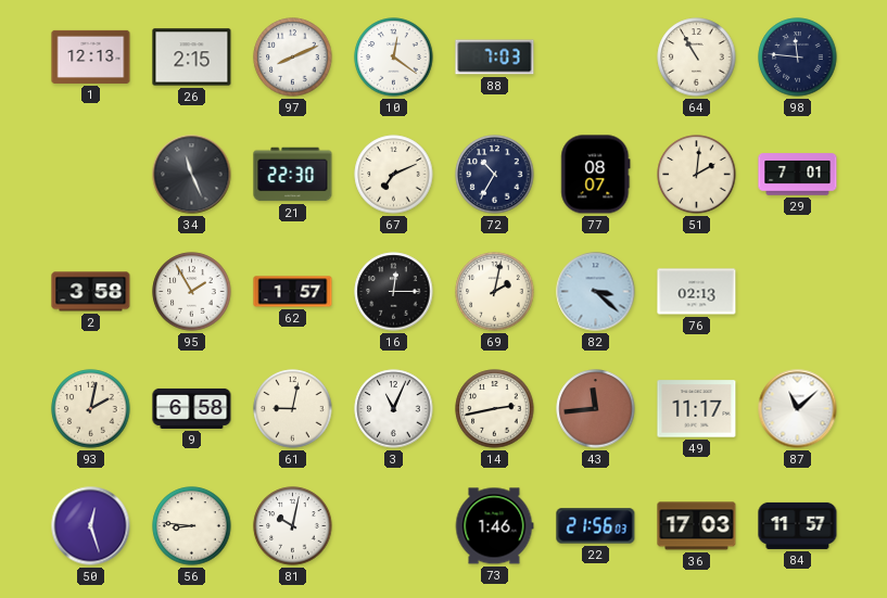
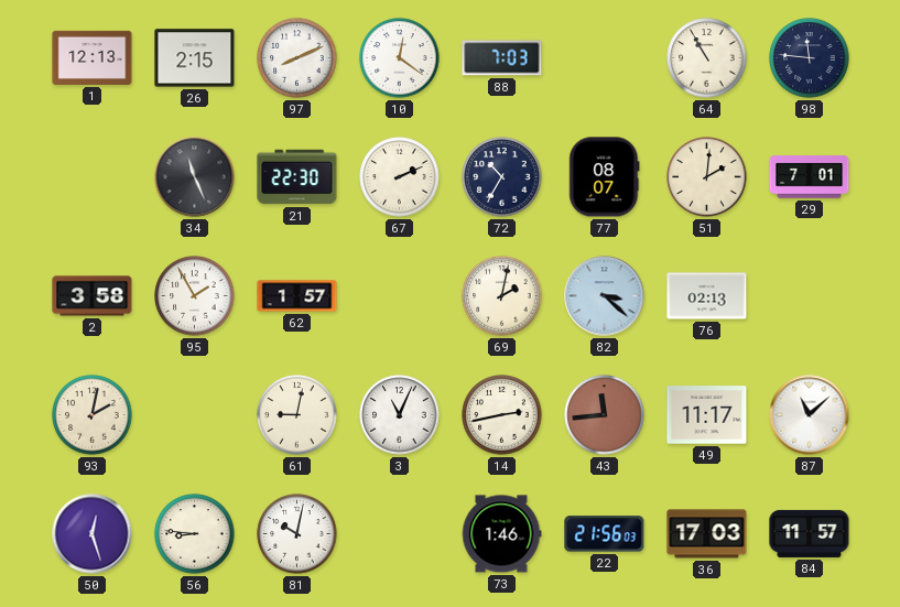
67: 7:11 -> 2:11 (400, 177)
16: 12:15 -> none (394, 292)
9: 6:58 -> none (192, 408)
